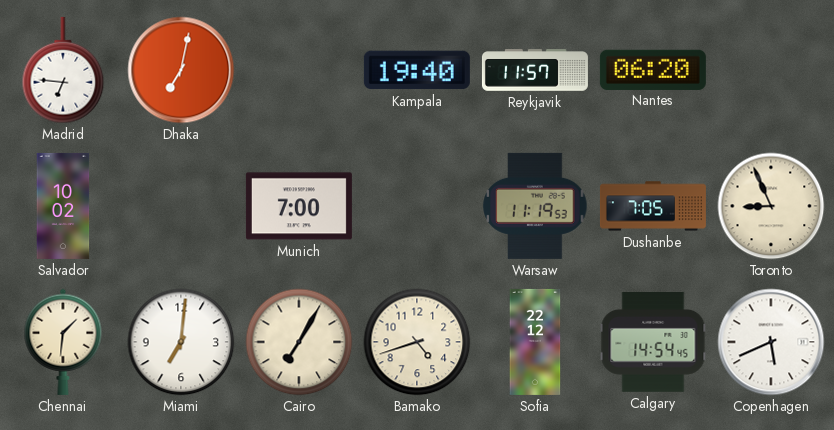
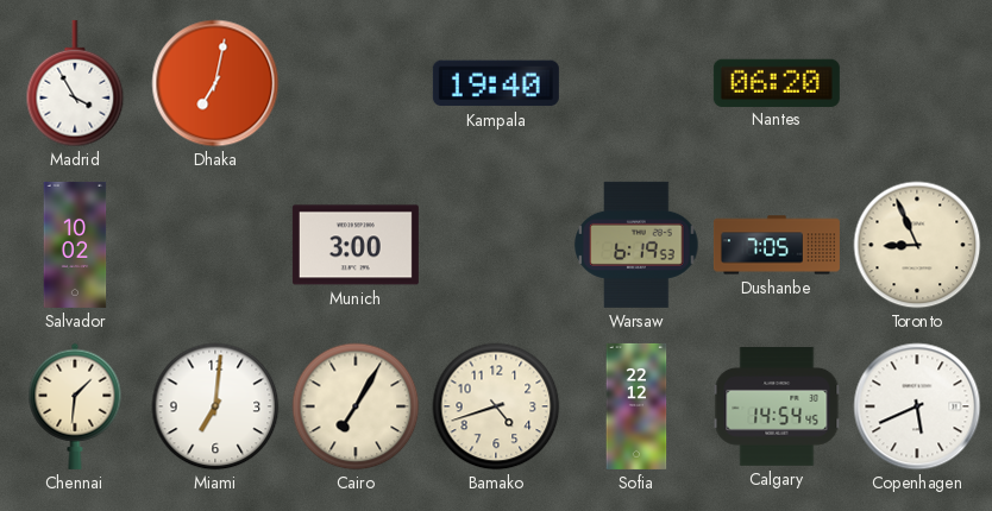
Madrid: 6:46 -> 3:55 (75, 83)
Reykjavik: 11:57 -> none (535, 70)
Munich: 7:00 -> 3:00 (356, 245)
Warsaw: 11:19 -> 6:19 (636, 245)
